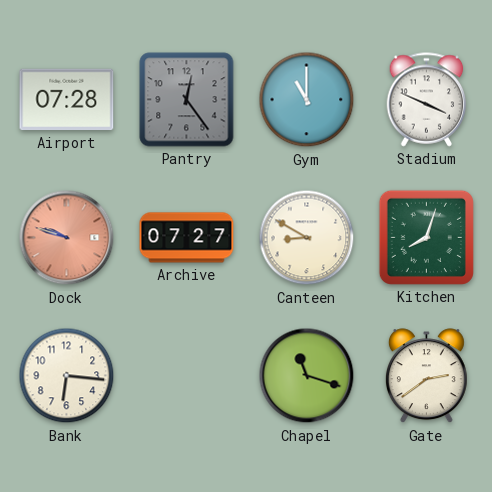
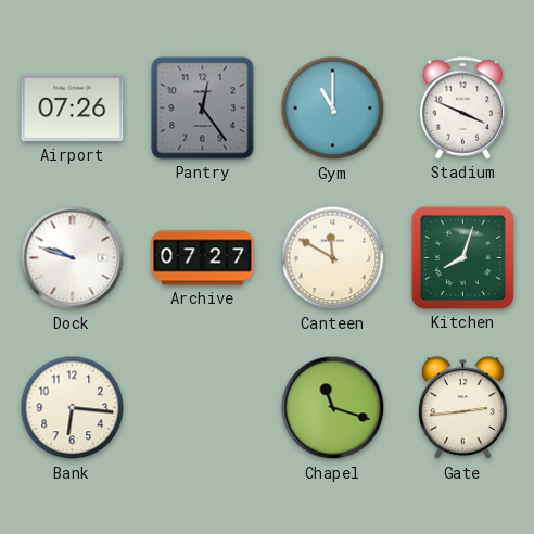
Airport: 07:28 -> 07:26 (73, 109)
Dock dial: salmon -> white (73, 258)
Canteen: 8:50 -> 11:50 (333, 258)
Gate: 2:39 -> 2:44 (462, 408)
